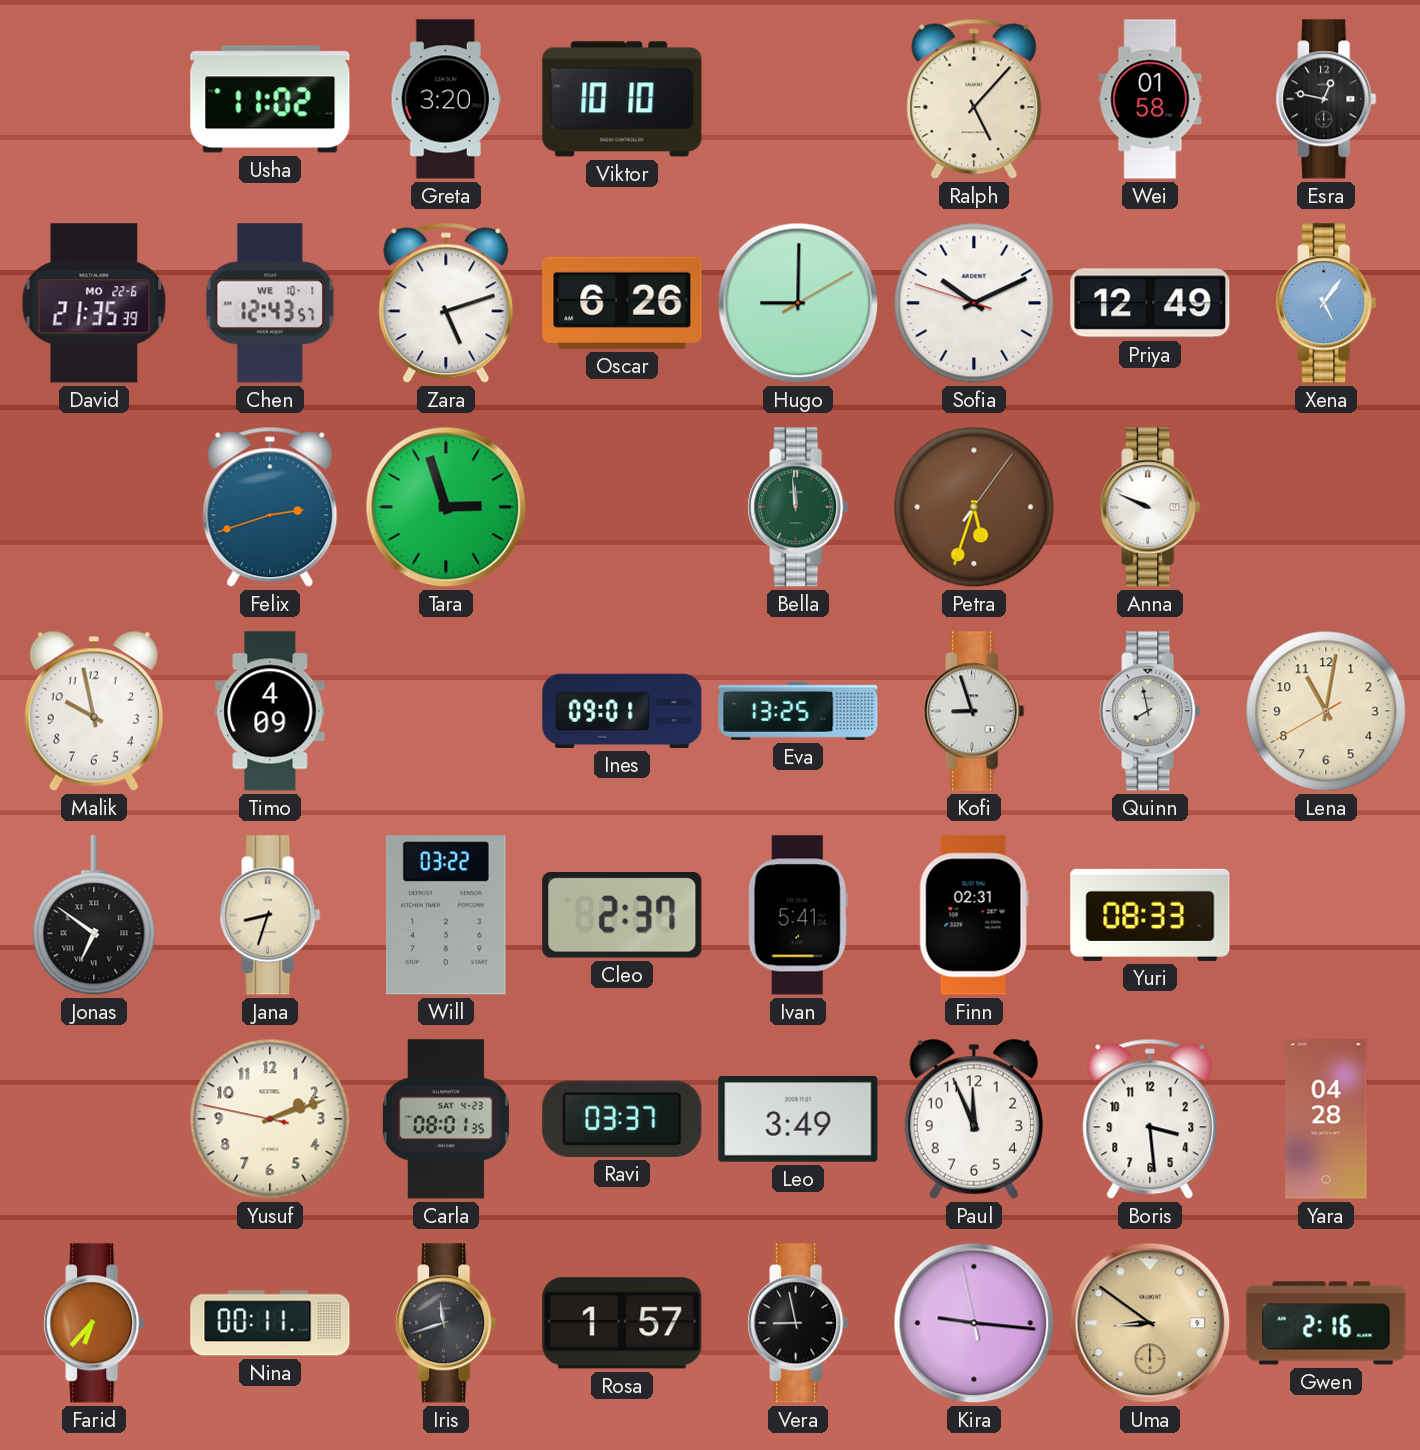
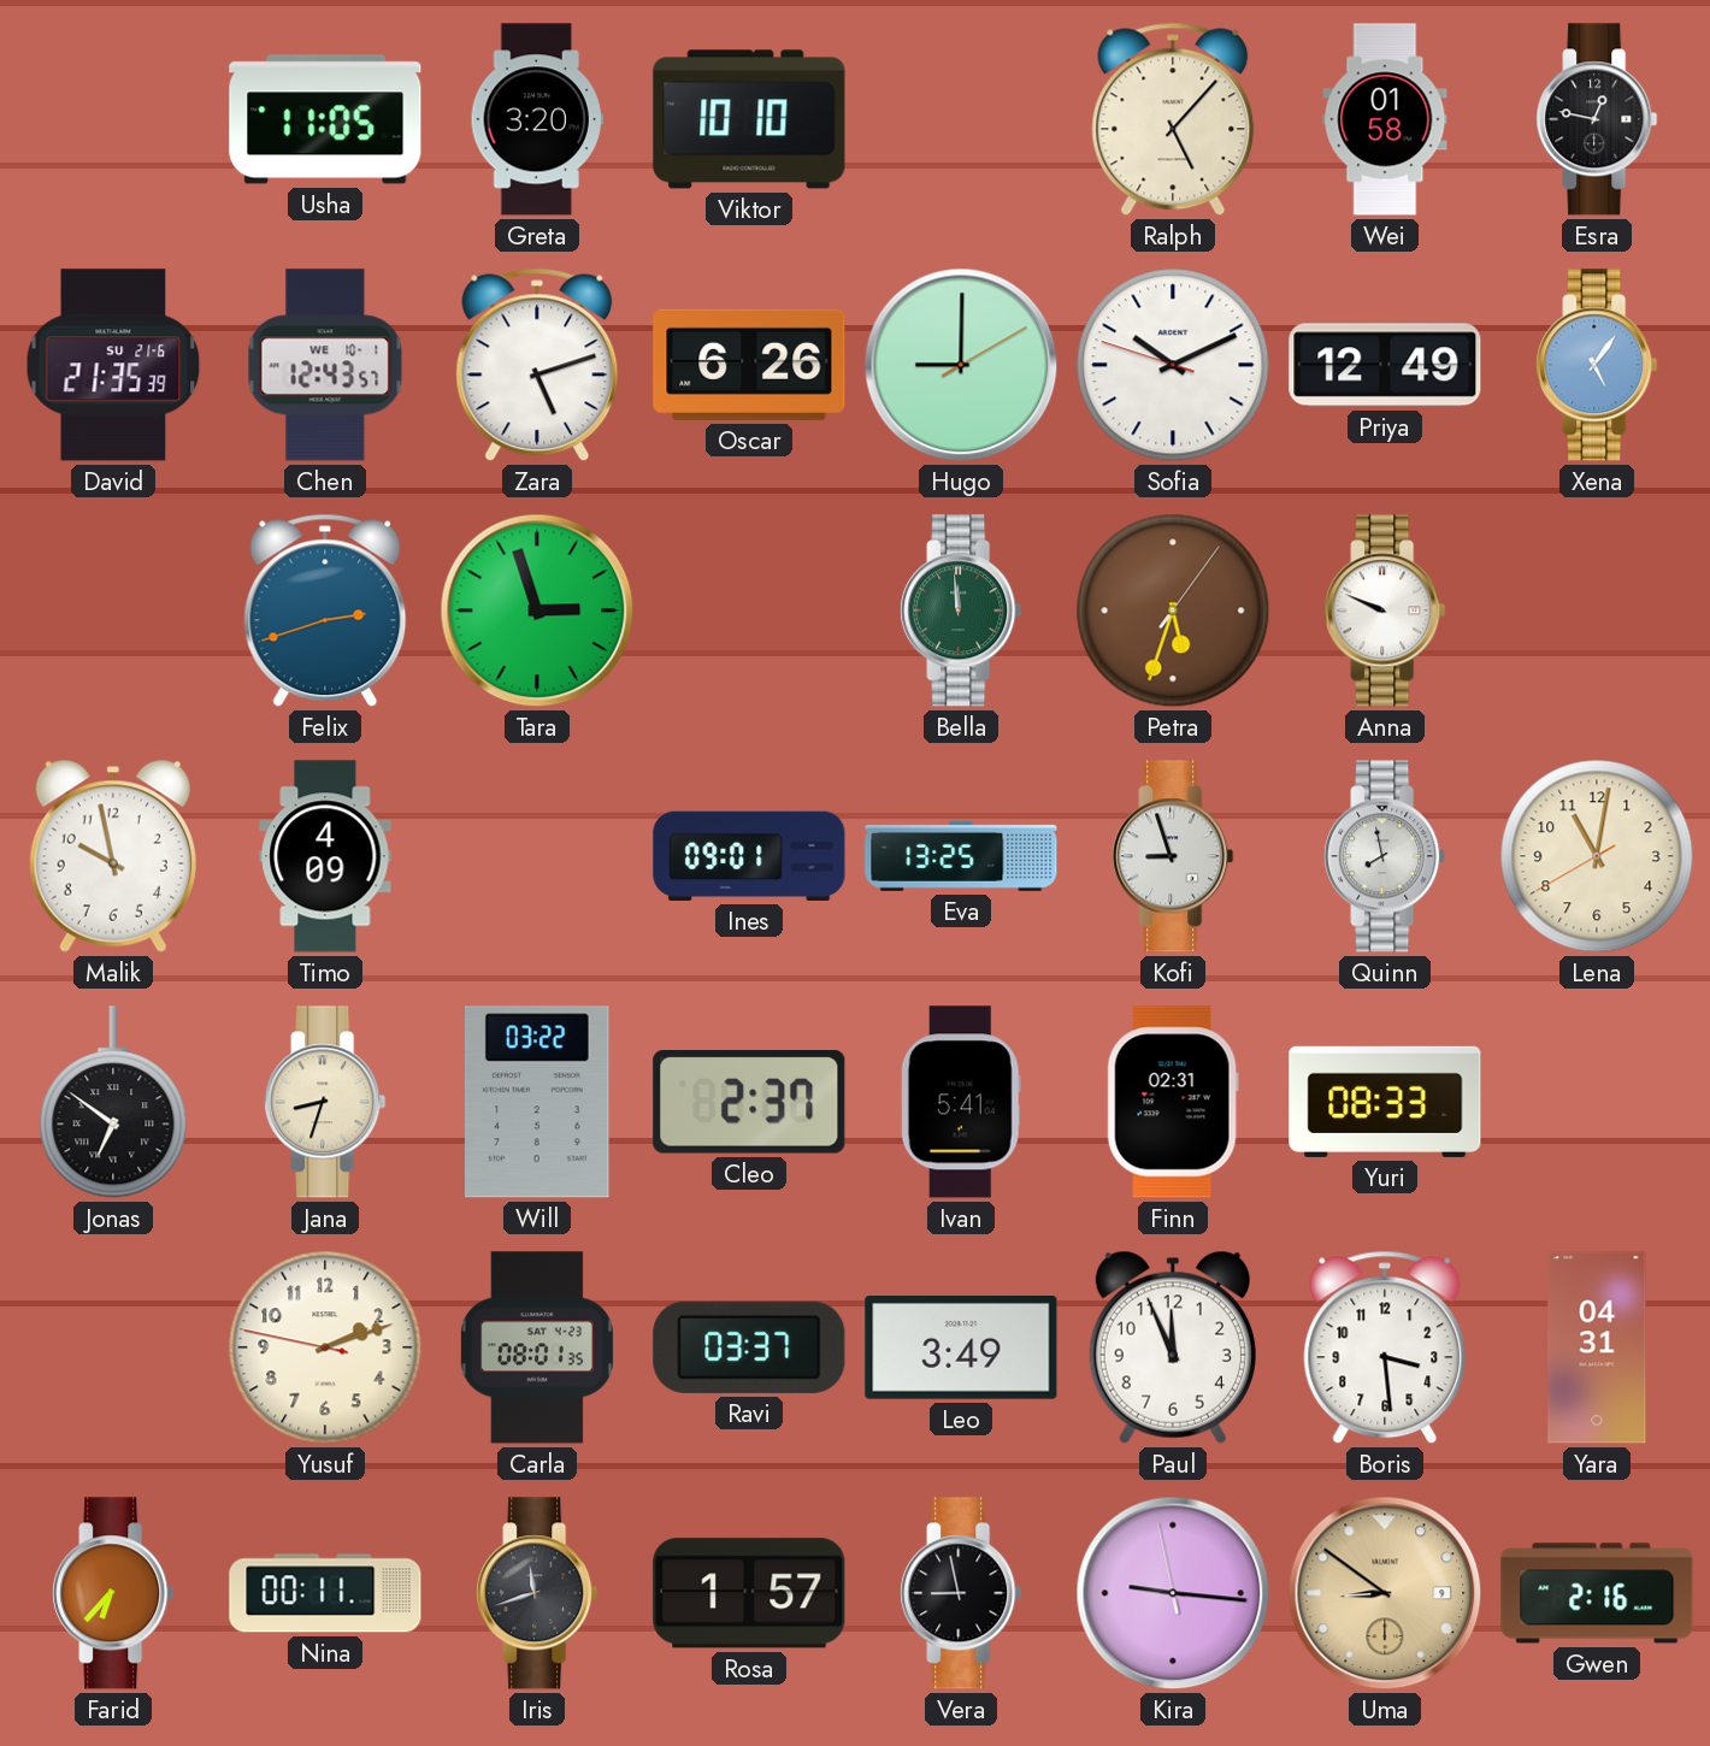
Usha: 11:02 -> 11:05 (325, 119)
David date: MO 22-6 -> SU 21-6 (113, 365)
Yara: 04:28 -> 04:31 (1597, 1347)
